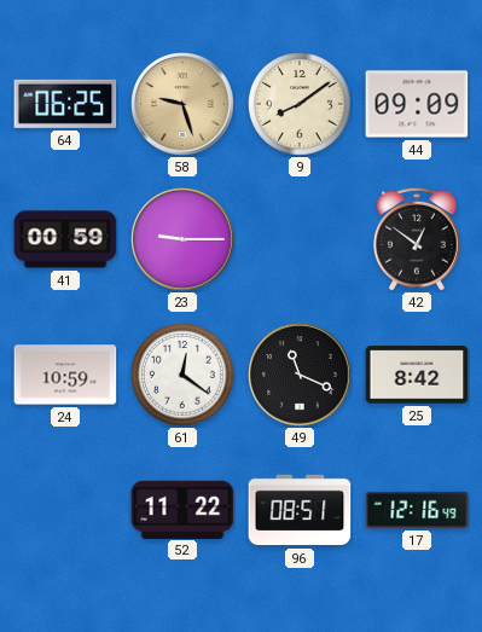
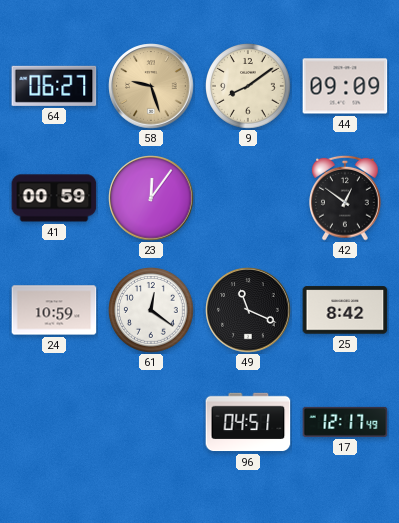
64: 06:25 -> 06:27 (54, 86)
23: 9:15 -> 12:06 (151, 198)
52: 11:22 -> none (182, 509)
96: 08:51 -> 04:51 (248, 422)
17: 12:16 -> 12:17 (345, 422)
